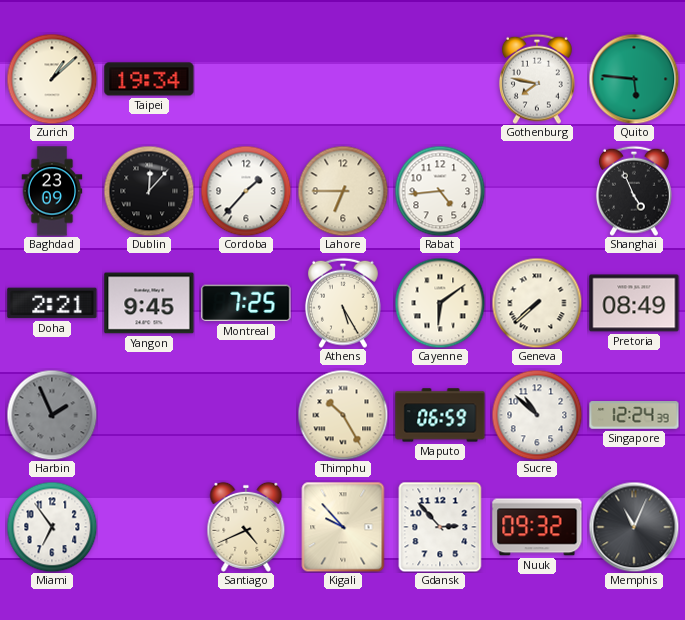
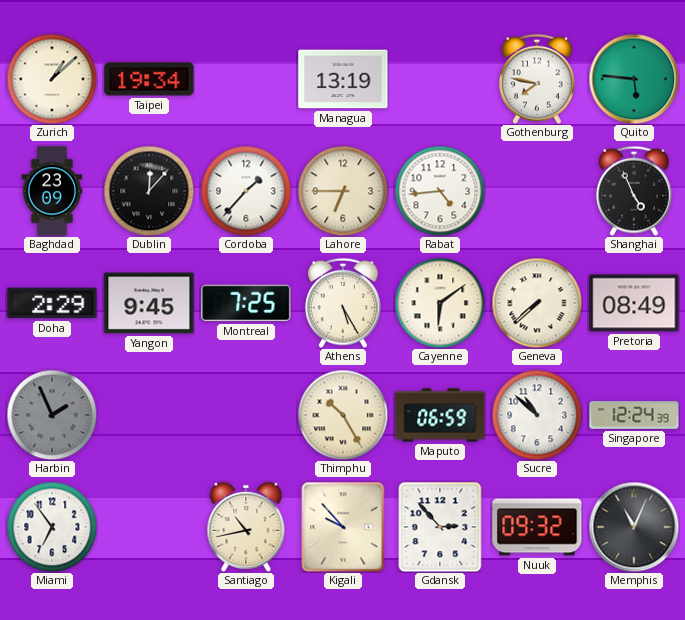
Managua: none -> 13:19 (343, 79)
Doha: 2:21 -> 2:29 (52, 303)
Santiago: 4:41 -> 10:43 (246, 527)
